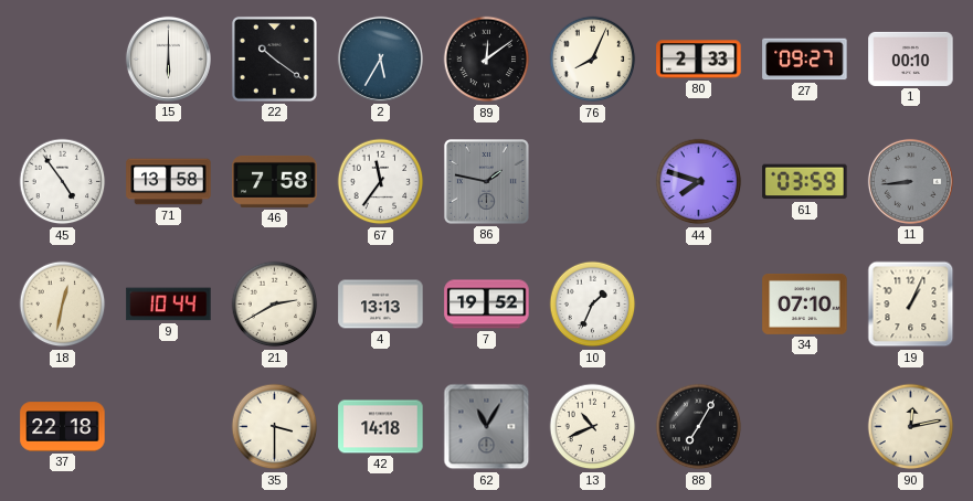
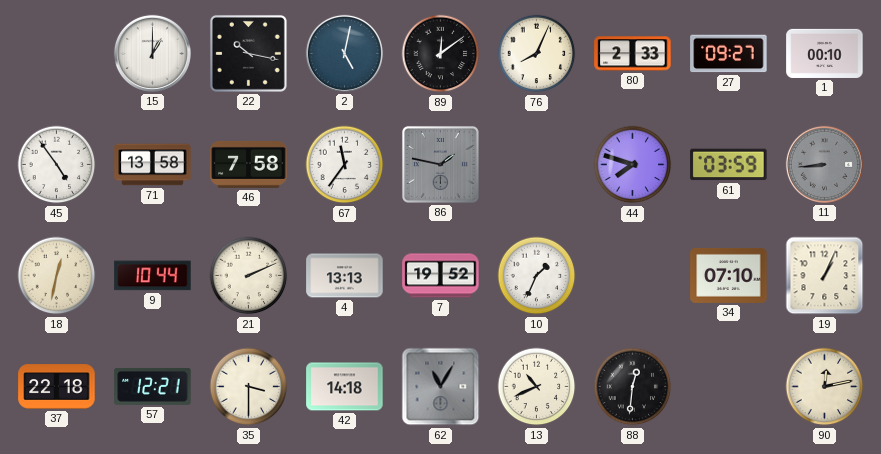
15: 6:00 -> 1:00 (152, 53)
22: 10:21 -> 10:17 (248, 53)
2: 5:35 -> 5:02 (344, 53)
21: 2:40 -> 2:11 (249, 276)
57: none -> 12:21 (153, 386)
88: 7:05 -> 12:31 (633, 387)
